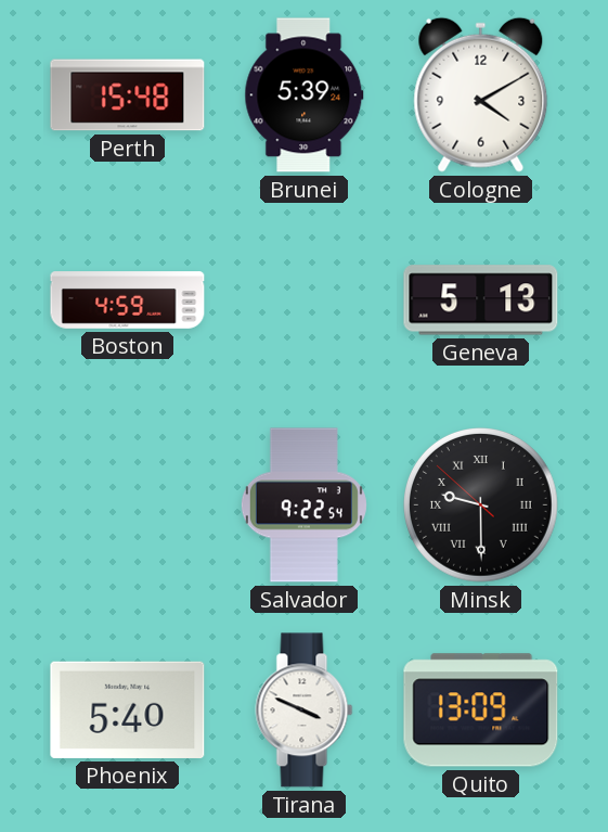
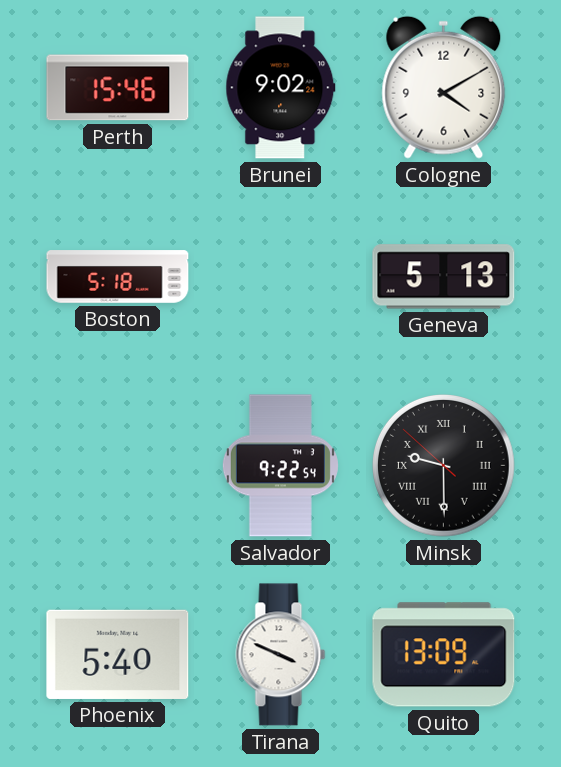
Perth: 15:48 -> 15:46 (118, 88)
Brunei: 5:39 -> 9:02 (281, 88)
Boston: 4:59 -> 5:18 (118, 277)
